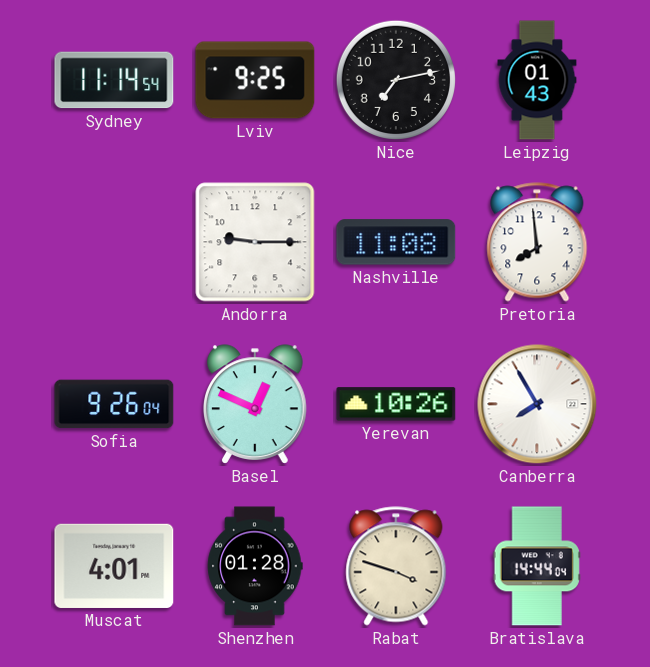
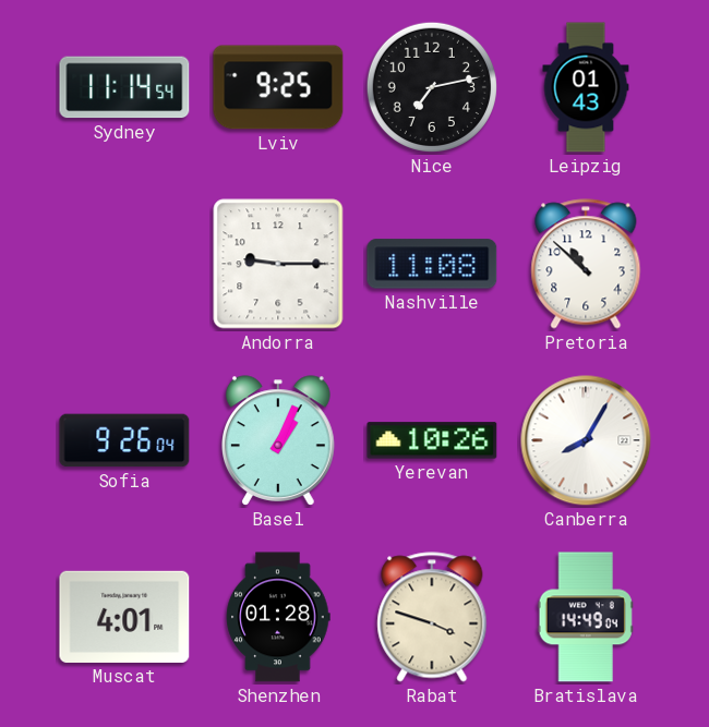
Pretoria: 7:59 -> 10:52 (586, 264)
Basel: 12:49 -> 1:04 (279, 440)
Canberra: 7:55 -> 8:05 (586, 440)
Bratislava: 14:44 -> 14:49 (586, 617)
